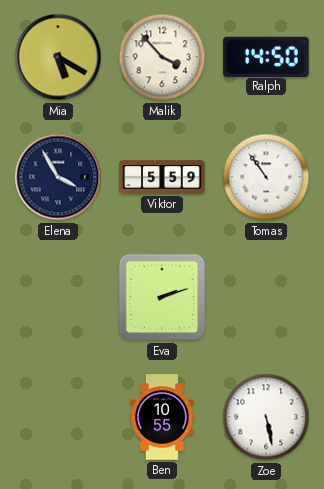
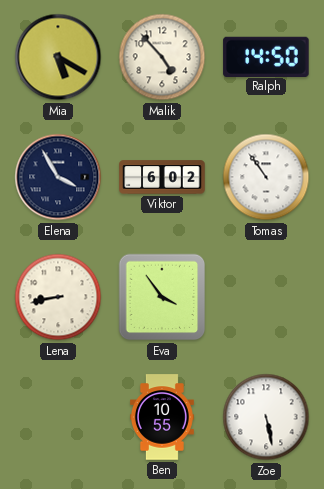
Malik: 3:53 -> 4:53 (162, 57)
Viktor: 5:59 -> 6:02 (162, 177)
Lena: none -> 8:43 (58, 297)
Eva: 2:12 -> 3:54 (162, 297)
